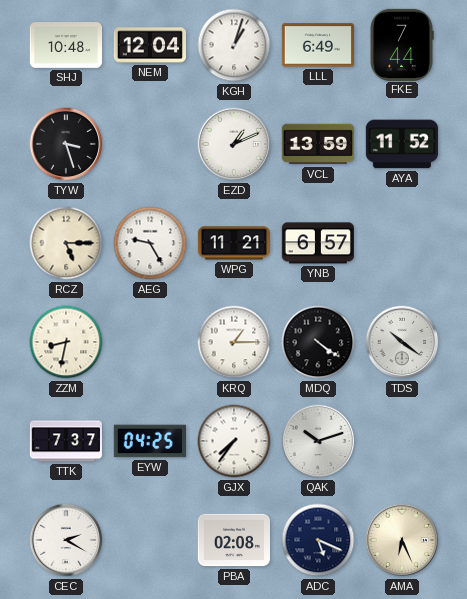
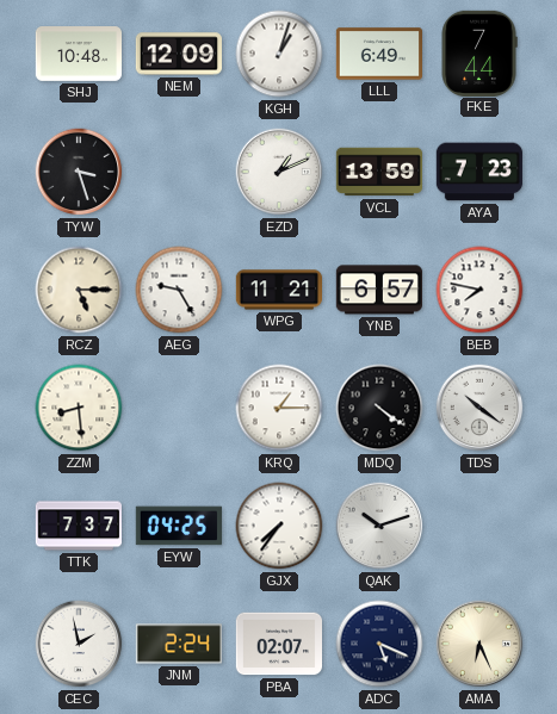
NEM: 12:04 -> 12:09 (178, 54)
AYA: 11:52 -> 7:23 (478, 172)
BEB: none -> 7:47 (479, 290)
ZZM: 8:32 -> 8:29 (79, 408)
CEC: 2:20 -> 1:58 (79, 644)
JNM: none -> 2:24 (178, 644)
PBA: 02:08 -> 02:07 (278, 644)
